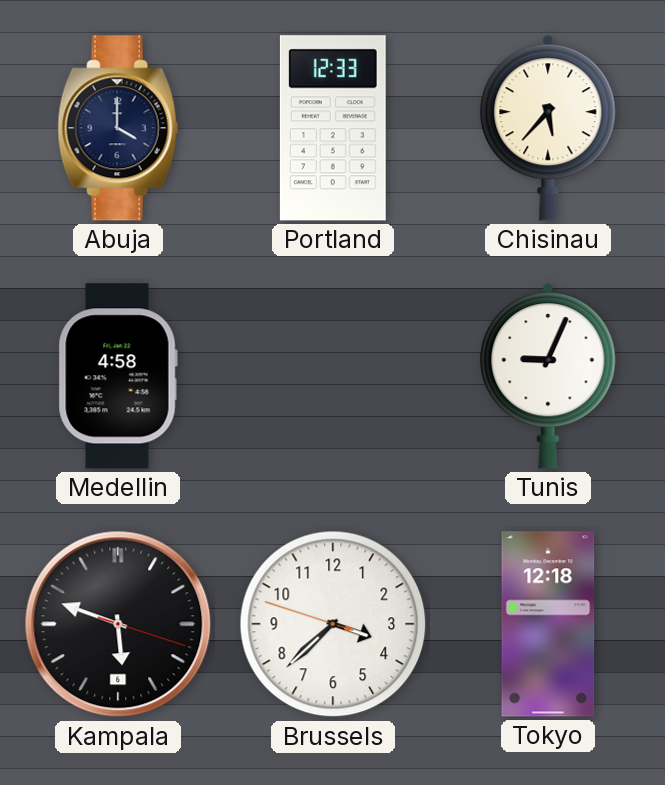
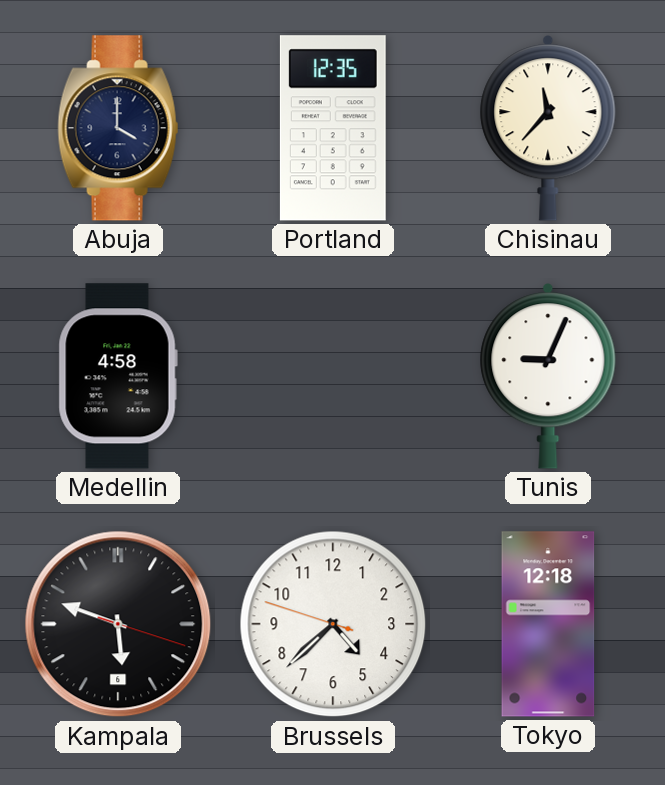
Portland: 12:33 -> 12:35 (333, 128)
Chisinau: 5:37 -> 11:37 (548, 128)
Brussels: 3:37 -> 4:37 (333, 624)
